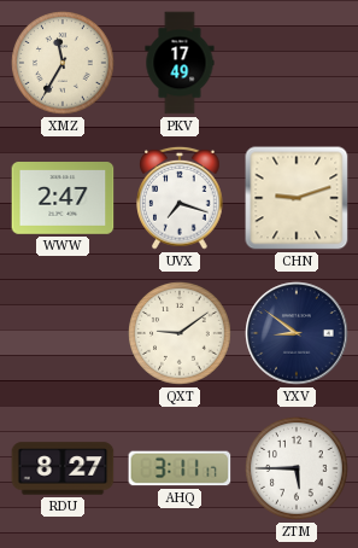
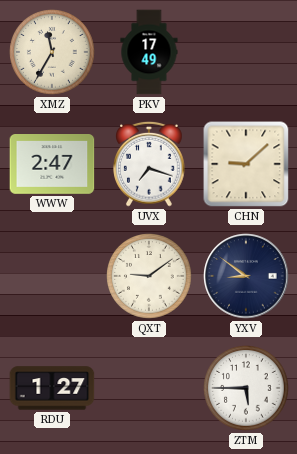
CHN: 9:12 -> 9:08 (246, 164)
RDU: 8:27 -> 1:27 (52, 388)
AHQ: 3:11 -> none (180, 468)
